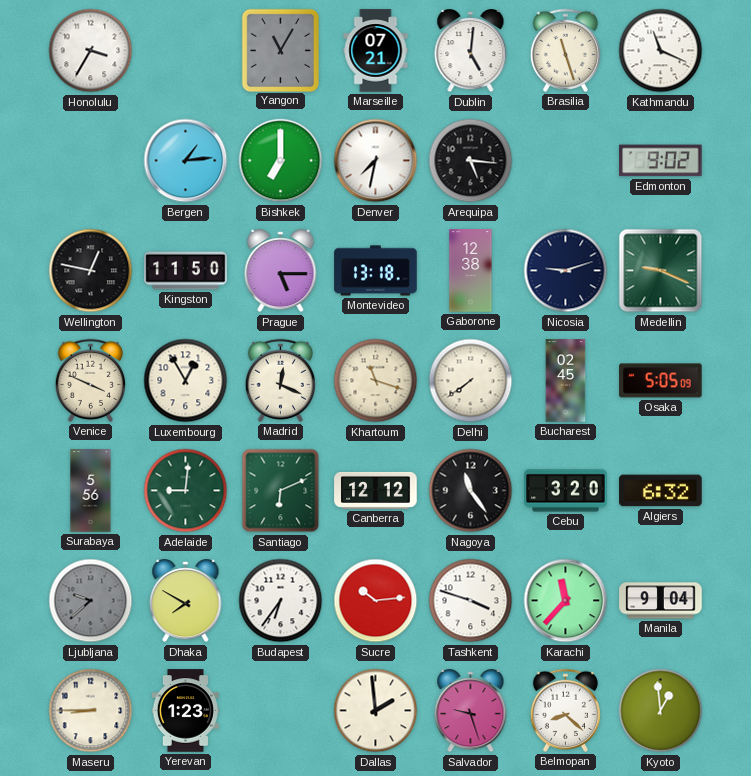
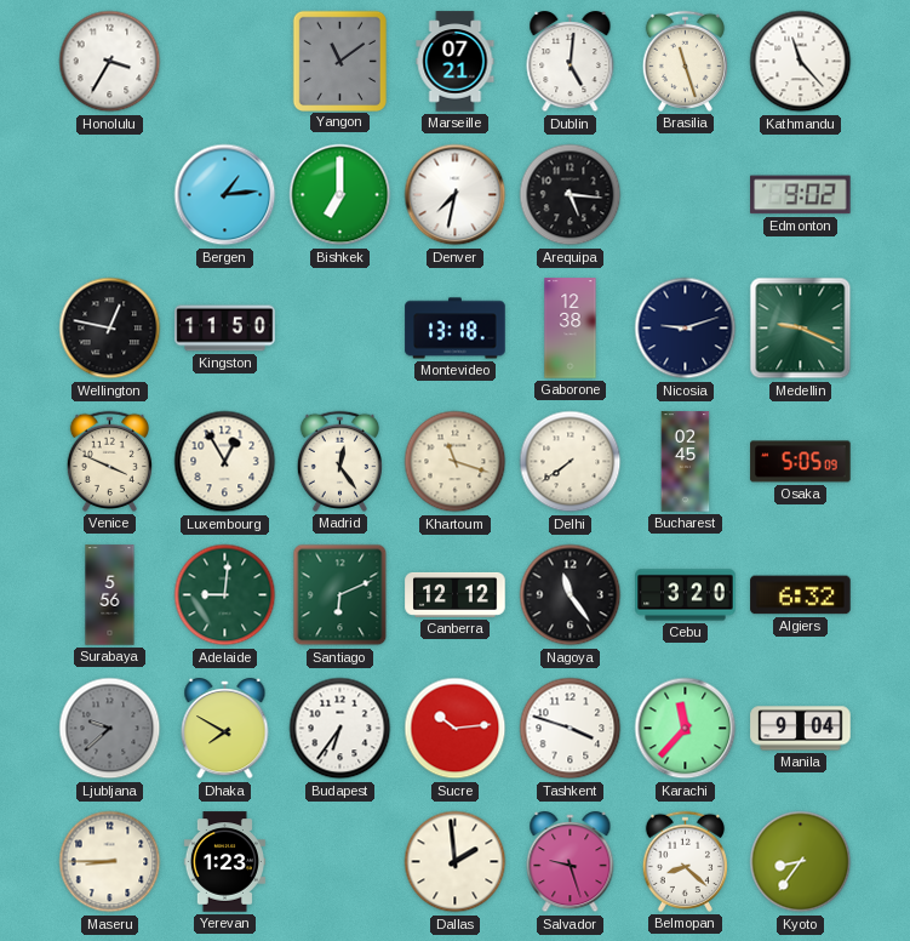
Yangon: 11:05 -> 11:09 (339, 61)
Kathmandu: 11:19 -> 11:23 (801, 62)
Prague: 5:15 -> none (281, 271)
Madrid: 12:19 -> 12:24 (339, 461)
Kyoto: 12:59 -> 8:36 (801, 862)
